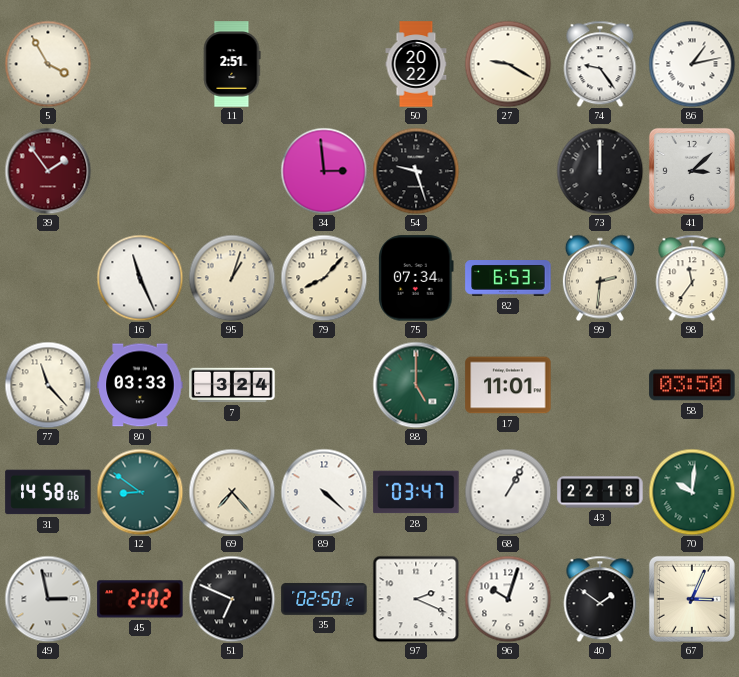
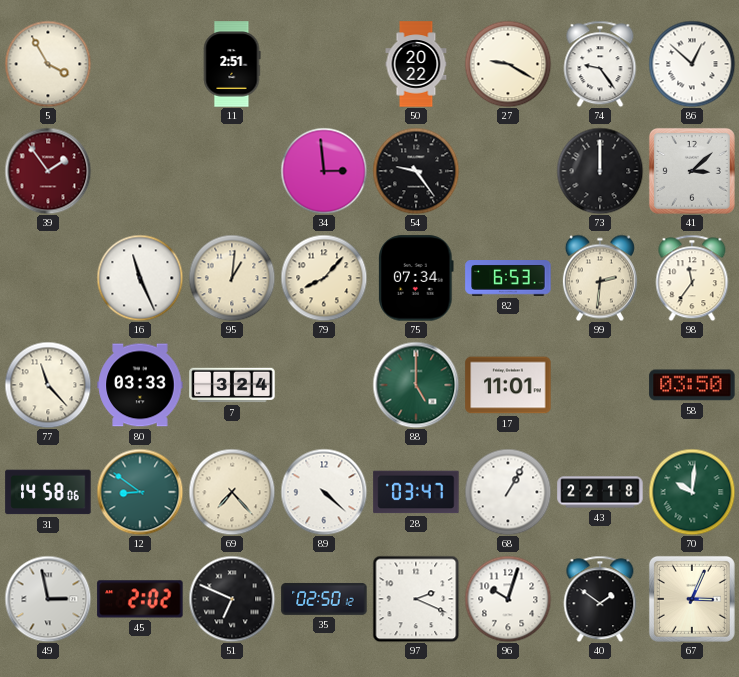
86: 1:13 -> 12:52 (692, 64)
54: 9:27 -> 9:24 (416, 171)
95: 1:03 -> 1:01 (232, 278)
